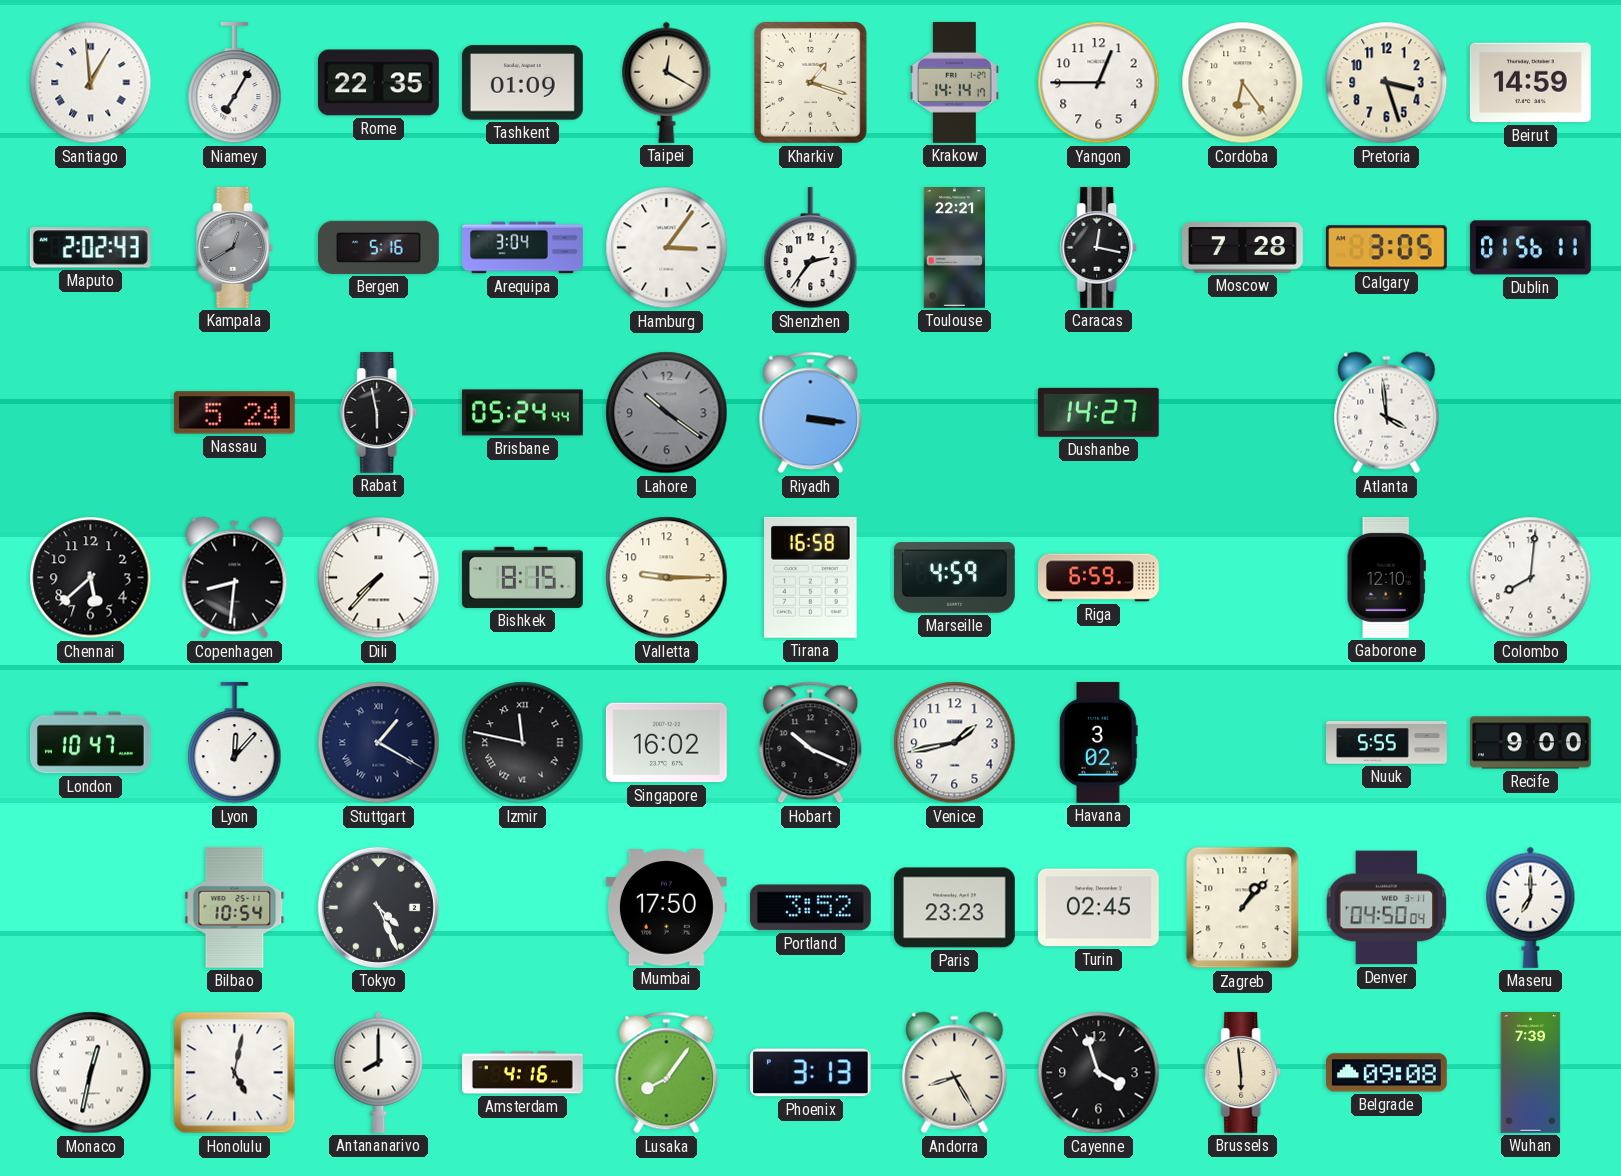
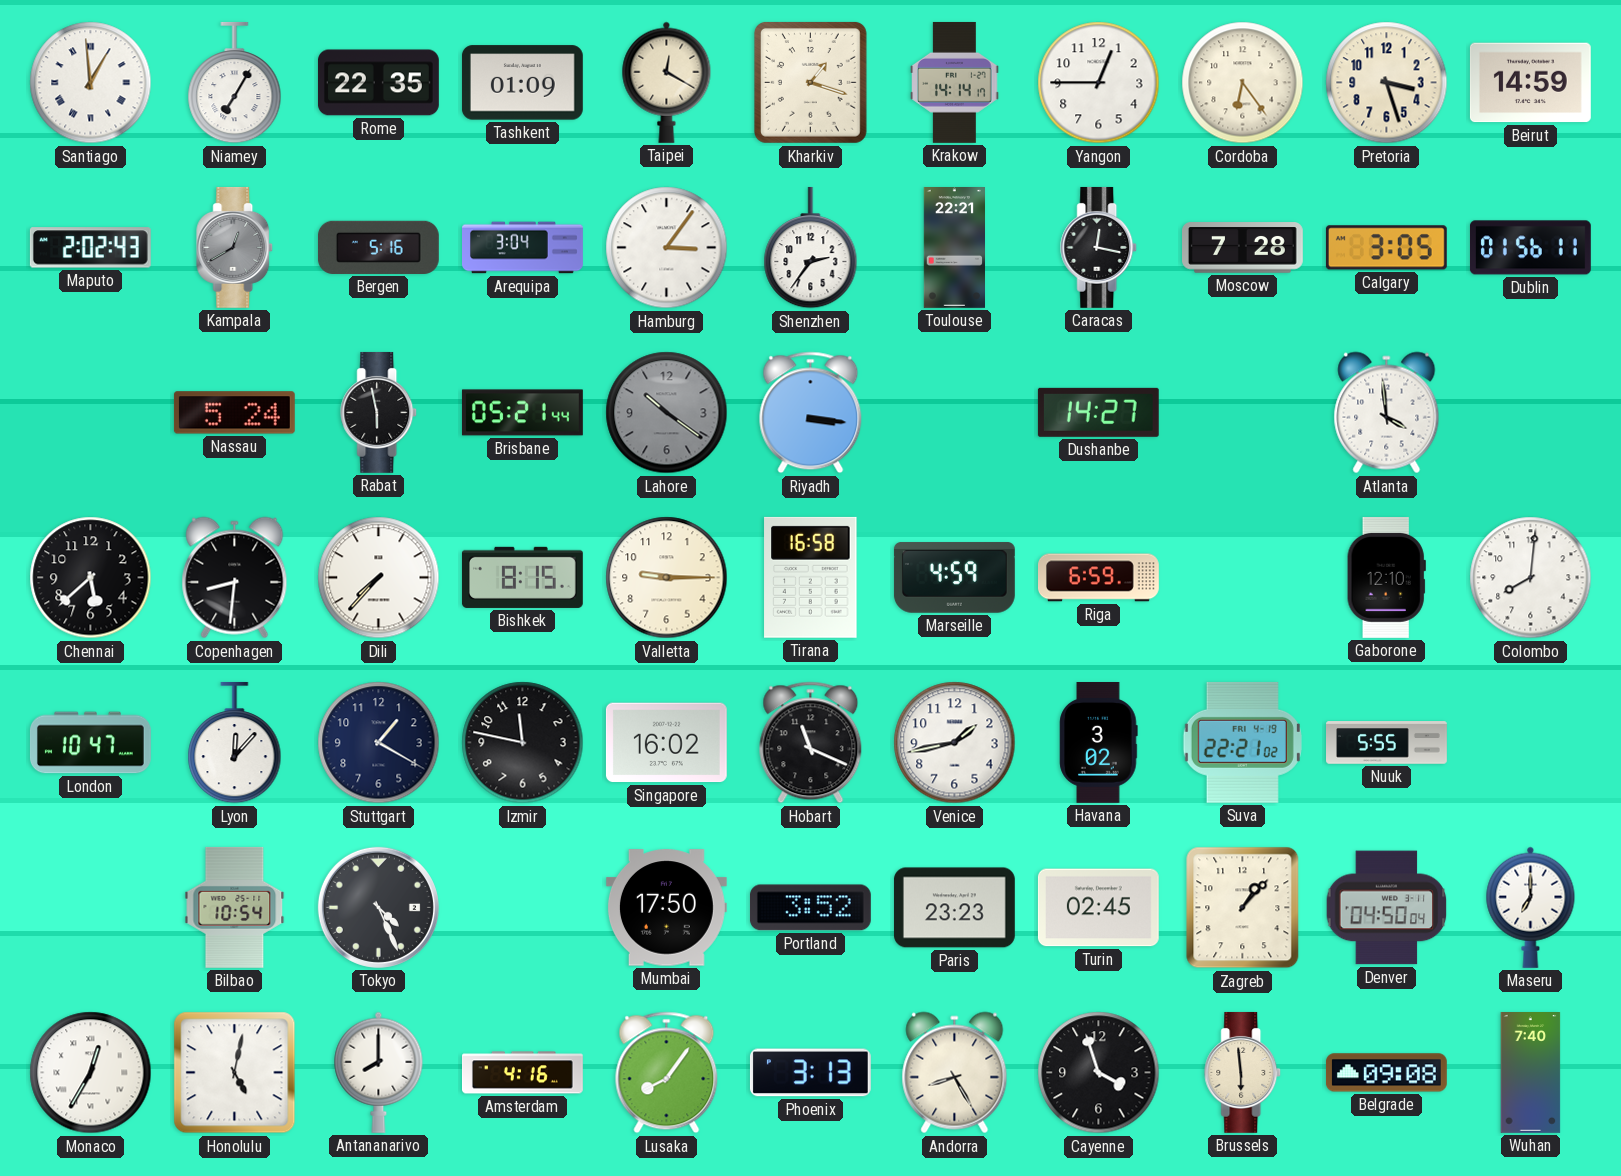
Brisbane: 05:24 -> 05:21 (522, 413)
Stuttgart numerals: Roman -> Arabic (379, 743)
Izmir numerals: Roman -> Arabic (523, 743)
Hobart: 10:19 -> 11:19 (811, 743)
Suva: none -> 22:21 (1242, 742)
Recife: 9:00 -> none (1530, 743)
Monaco: 12:32 -> 12:35 (91, 1073)
Wuhan: 7:39 -> 7:40 (1531, 1073)
